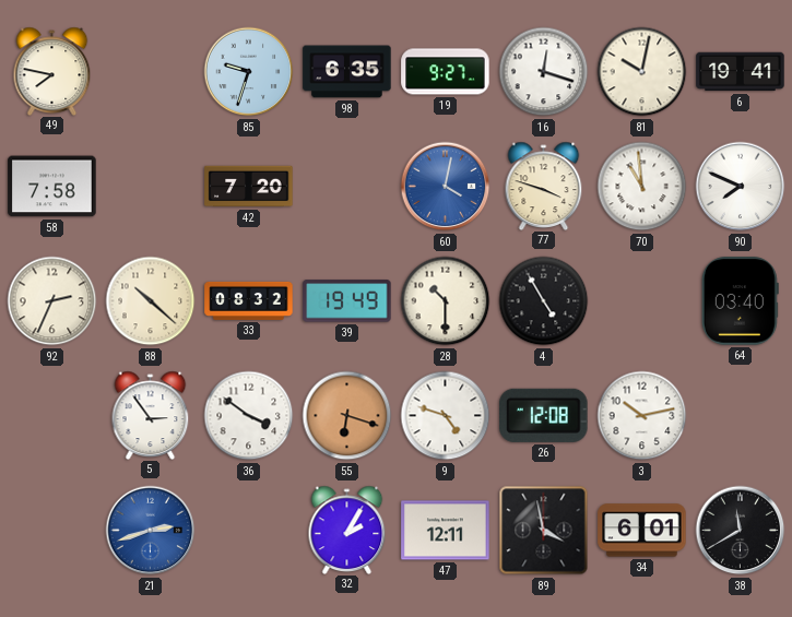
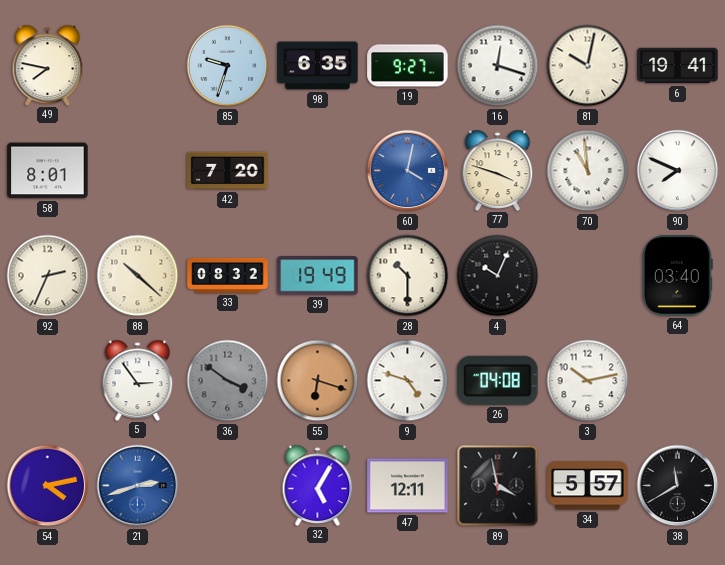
58: 7:58 -> 8:01 (48, 171)
4: 4:55 -> 10:04 (498, 276)
36 dial: white -> grey (228, 381)
26: 12:08 -> 04:08 (498, 380)
54: none -> 4:13 (48, 486)
32: 2:05 -> 5:05 (318, 485)
34: 6:01 -> 5:57 (588, 486)
